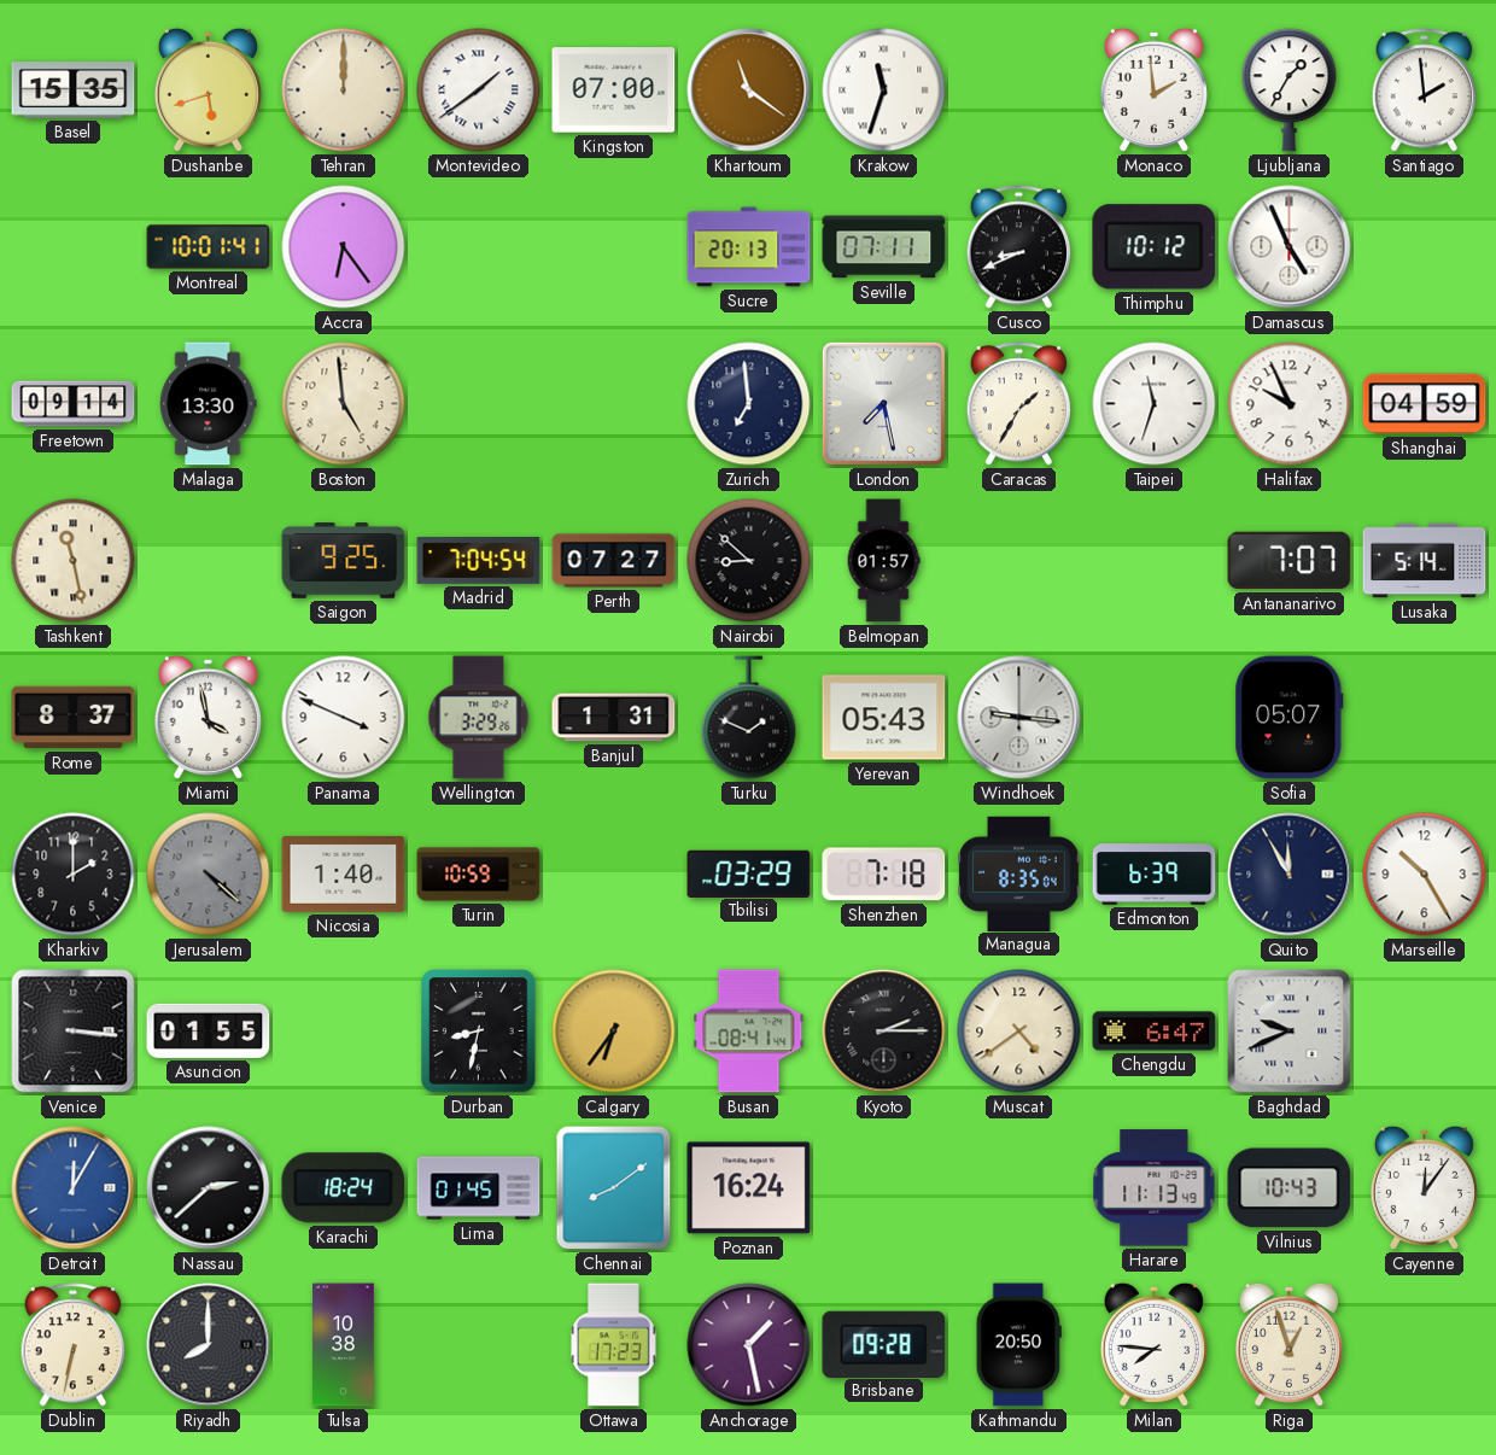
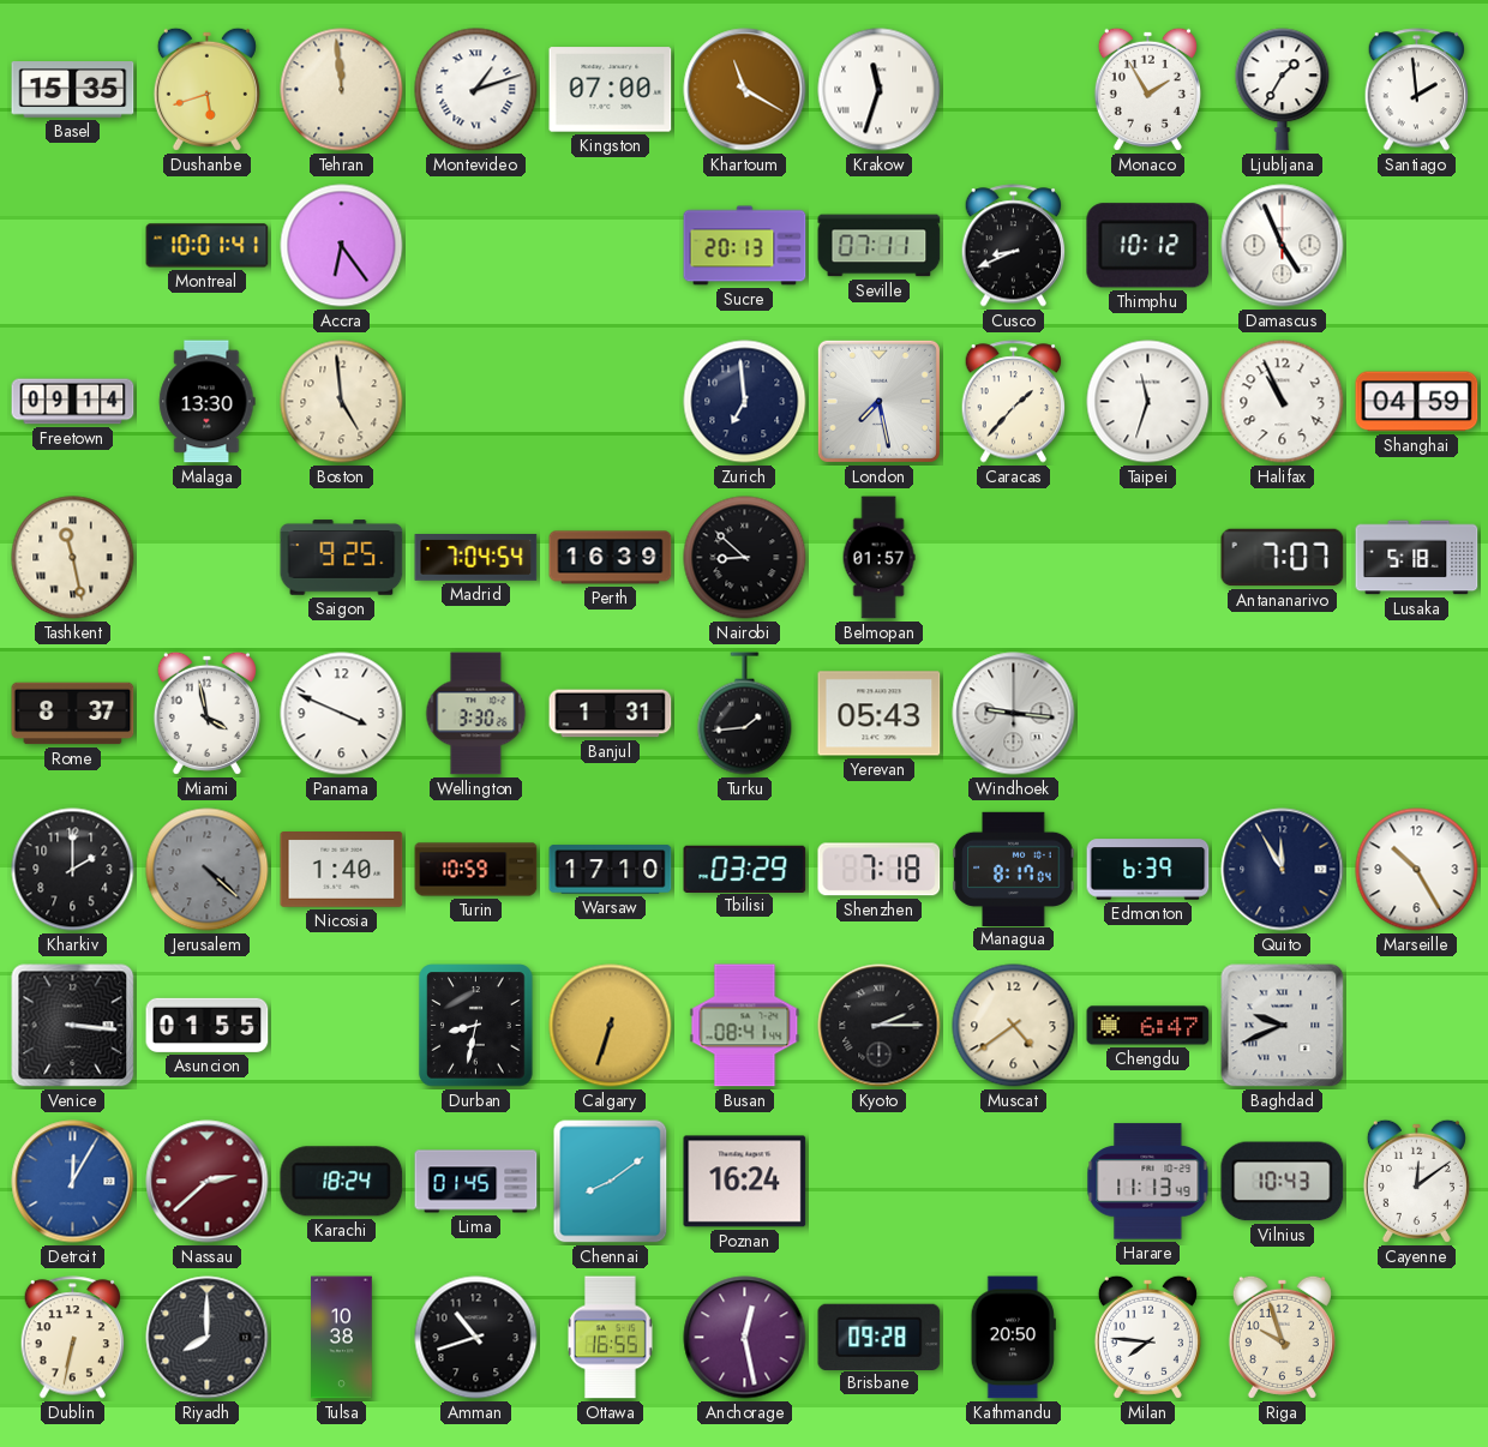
Tehran: 12:00 -> 11:59 (342, 90)
Montevideo: 1:39 -> 1:12 (476, 90)
Khartoum: 11:21 -> 11:20 (745, 90)
Monaco: 1:59 -> 1:55 (1147, 89)
Caracas: 1:35 -> 1:37 (1014, 402)
Halifax: 9:56 -> 10:56 (1283, 402)
Perth: 07:27 -> 16:39 (611, 558)
Lusaka: 5:14 -> 5:18 (1417, 558)
Wellington: 3:29 -> 3:30 (476, 714)
Turku: 1:49 -> 1:44 (745, 714)
Sofia: 05:07 -> none (1290, 718)
Warsaw: none -> 17:10 (611, 870)
Managua: 8:35 -> 8:17 (1014, 869)
Calgary: 6:36 -> 6:33 (611, 1026)
Nassau dial: black -> burgundy (208, 1182)
Cayenne: 12:06 -> 12:09 (1416, 1181)
Amman: none -> 10:42 (476, 1338)
Ottawa: 17:23 -> 16:55 (610, 1338)
Anchorage: 1:28 -> 12:28 (745, 1338)
Riga: 12:57 -> 9:57 (1282, 1337)
